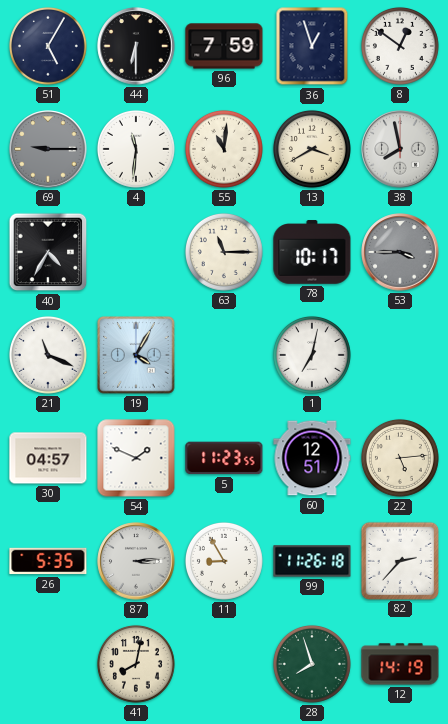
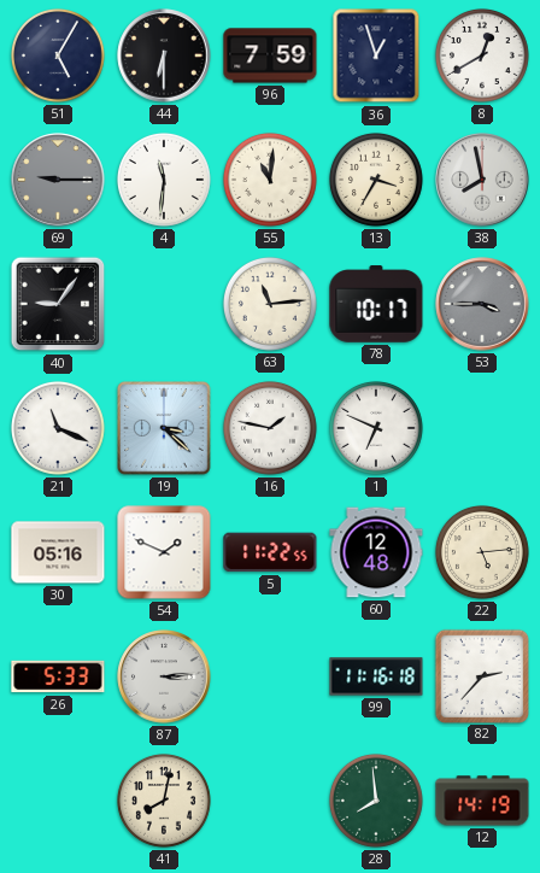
8: 12:51 -> 12:40 (482, 55)
13: 3:40 -> 3:35 (376, 180)
40: 4:35 -> 9:06 (58, 304)
63: 11:15 -> 11:14 (270, 304)
19: 4:05 -> 3:22 (164, 428)
16: none -> 1:47 (270, 428)
1: 7:02 -> 6:49 (376, 428)
30: 04:57 -> 05:16 (58, 552)
5: 11:23 -> 11:22 (270, 552)
60: 12:51 -> 12:48 (376, 552)
26: 5:35 -> 5:33 (58, 676)
11: 8:55 -> none (224, 561)
99: 11:26 -> 11:16 (376, 676)
28: 7:57 -> 7:59 (376, 801)
